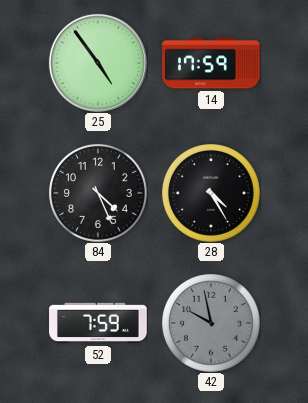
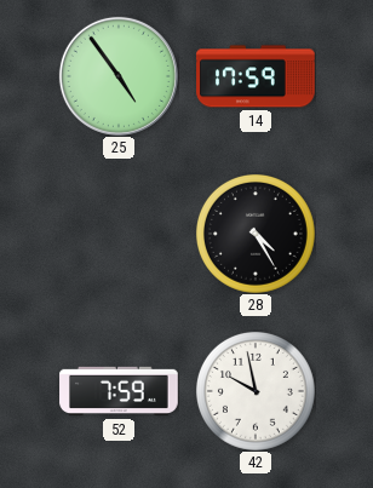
84: 4:26 -> none (98, 193)
42 dial: grey -> white (256, 391)
